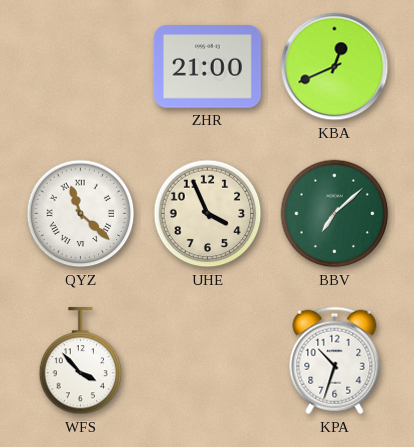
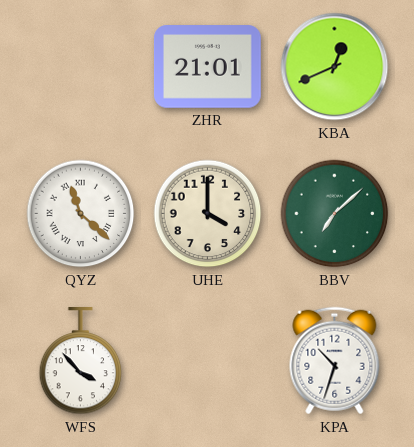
ZHR: 21:00 -> 21:01 (208, 67)
UHE: 3:56 -> 4:00 (208, 214)
